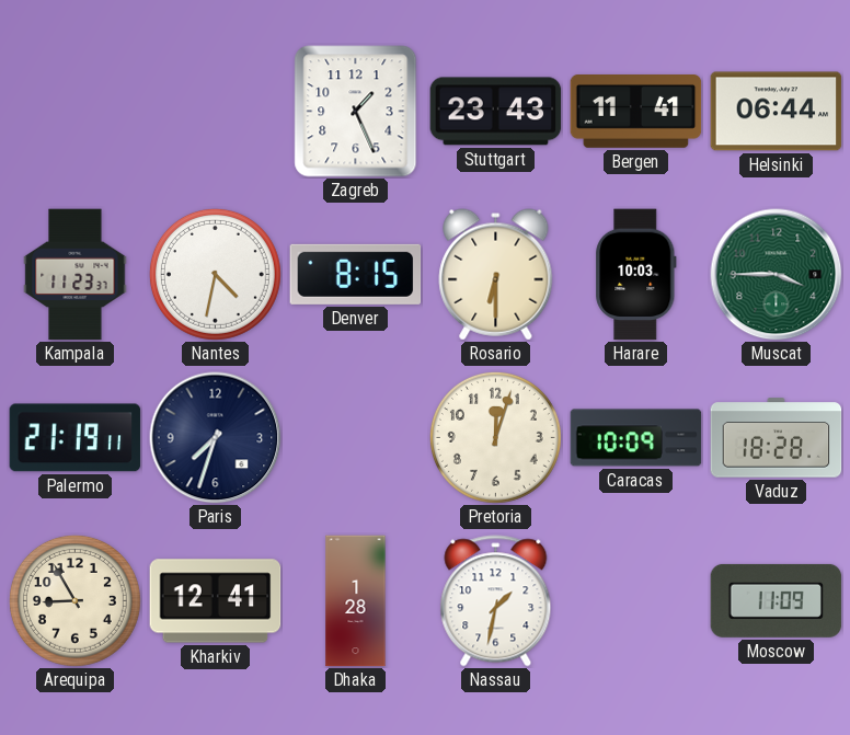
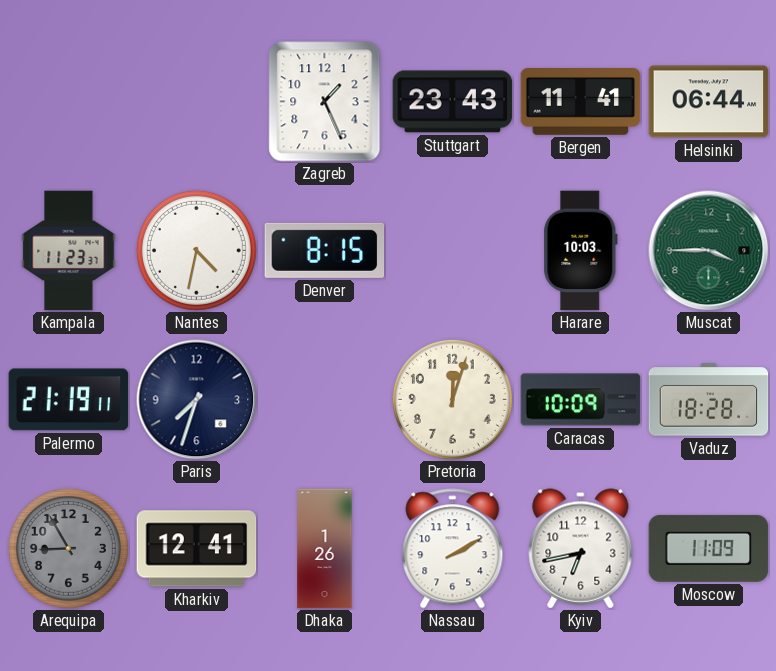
Rosario: 6:30 -> none (496, 275)
Arequipa dial: cream -> grey (68, 548)
Dhaka: 1:28 -> 1:26 (325, 549)
Nassau: 1:32 -> 2:10 (453, 549)
Kyiv: none -> 6:43 (581, 549)
